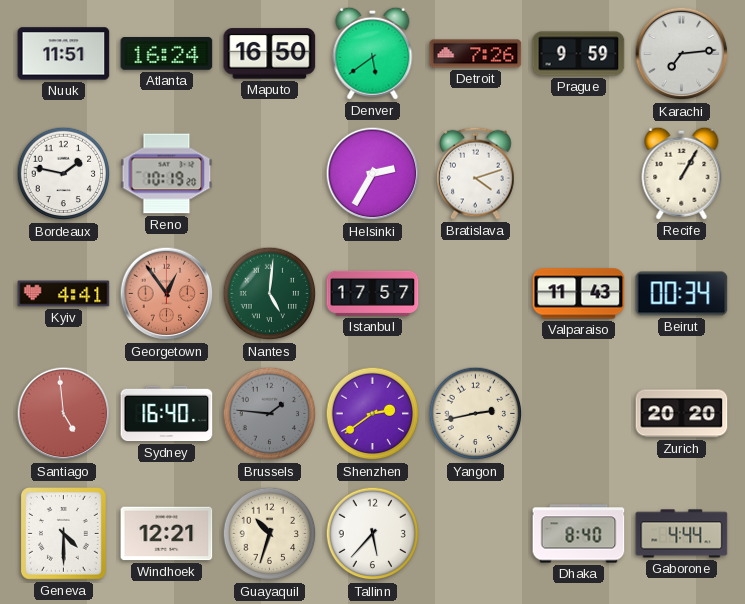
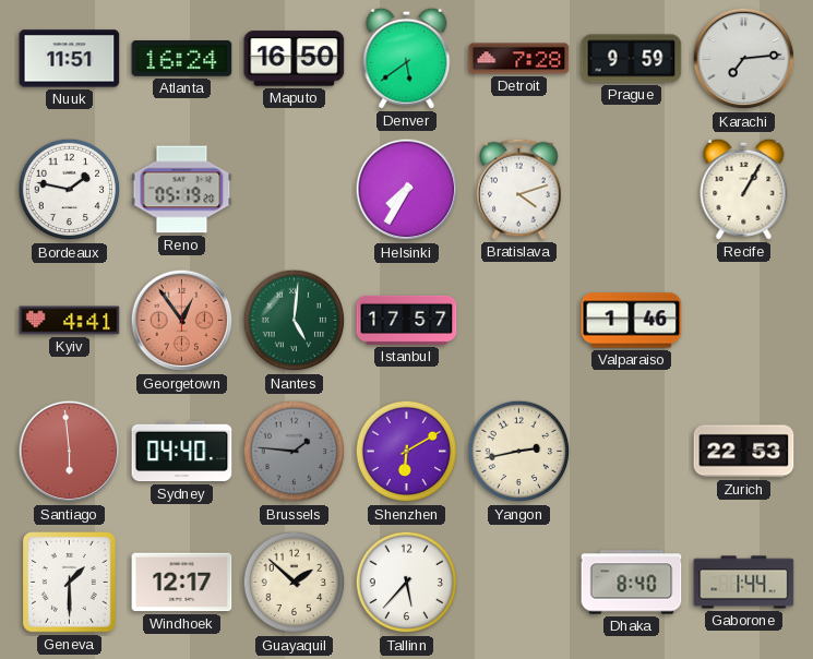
Detroit: 7:26 -> 7:28 (519, 59)
Reno: 10:19 -> 05:19 (182, 190)
Helsinki: 2:35 -> 7:35 (407, 190)
Valparaiso: 11:43 -> 1:46 (632, 321)
Beirut: 00:34 -> none (682, 294)
Santiago: 4:59 -> 5:59 (70, 452)
Sydney: 16:40 -> 04:40 (182, 452)
Shenzhen: 2:39 -> 6:10 (407, 452)
Zurich: 20:20 -> 22:53 (744, 452)
Geneva: 4:30 -> 1:30 (70, 583)
Windhoek: 12:21 -> 12:17 (182, 583)
Guayaquil: 10:33 -> 1:52 (295, 583)
Gaborone: 4:44 -> 1:44 (744, 583)
